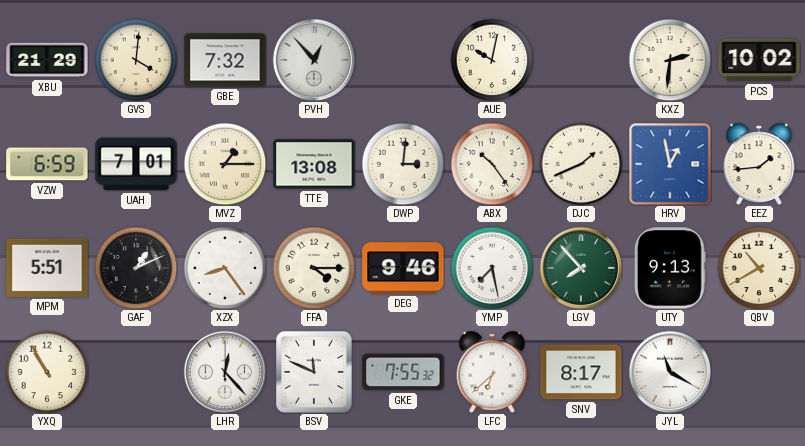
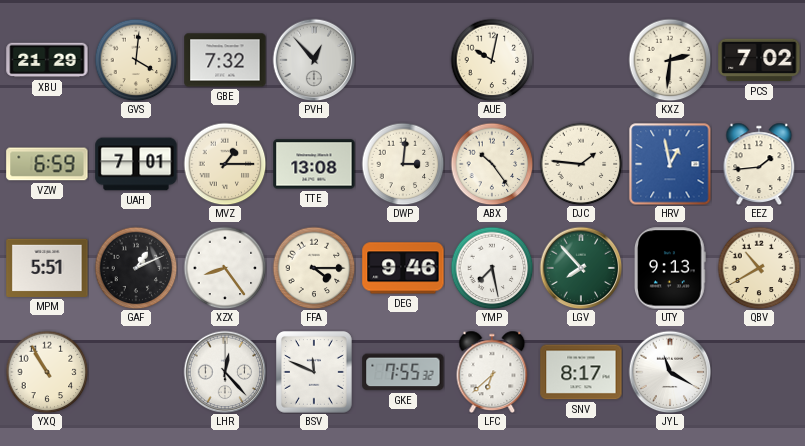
PCS: 10:02 -> 7:02 (759, 60)
DJC: 1:41 -> 1:46 (581, 164)
